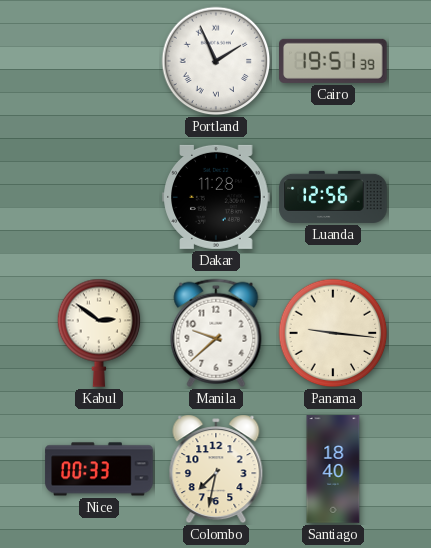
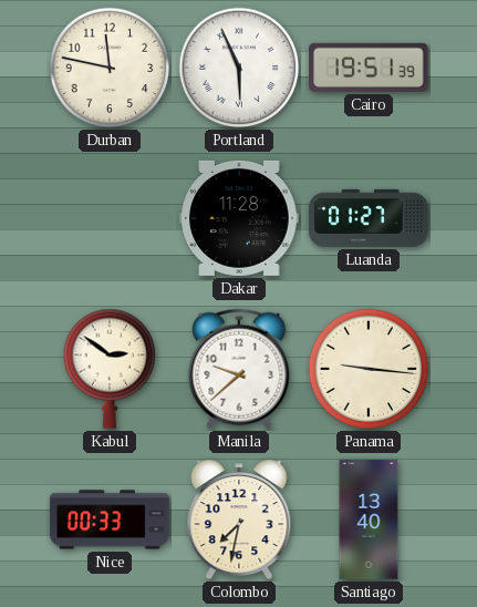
Durban: none -> 11:47 (110, 68)
Portland: 1:56 -> 5:56 (239, 68)
Luanda: 12:56 -> 01:27 (369, 218)
Santiago: 18:40 -> 13:40 (369, 519)
